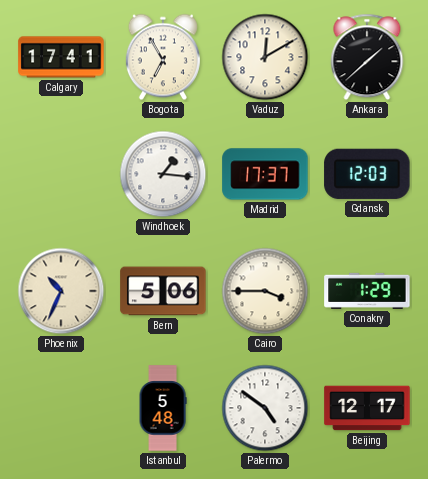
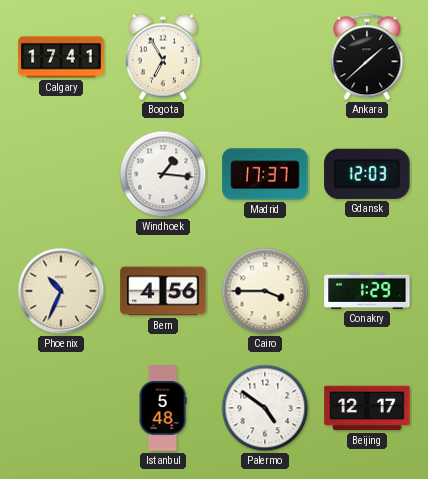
Vaduz: 12:10 -> none (265, 57)
Bern: 5:06 -> 4:56 (163, 291)
